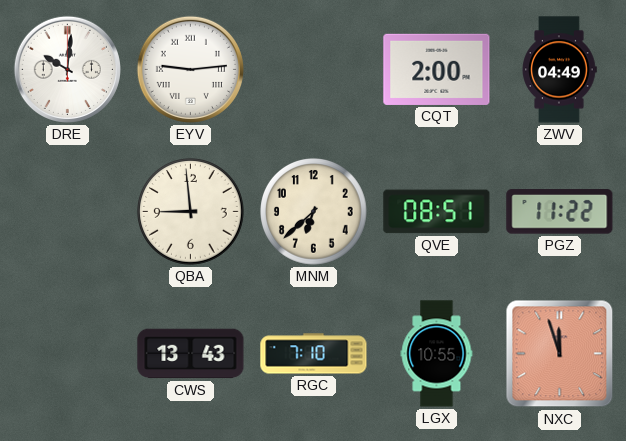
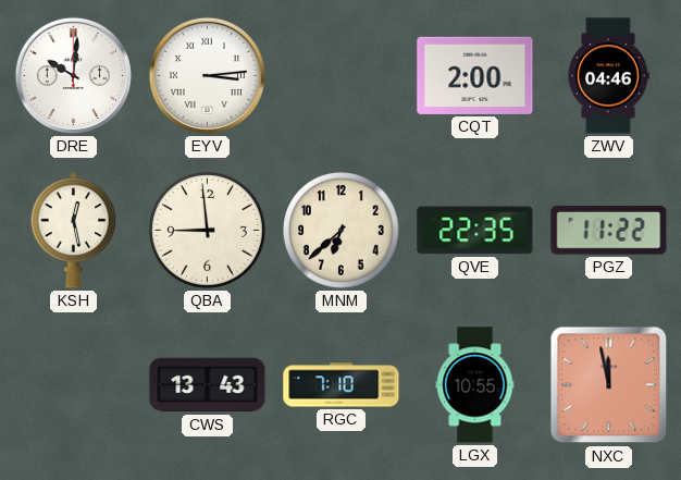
EYV: 9:14 -> 3:14 (207, 75)
ZWV: 04:49 -> 04:46 (608, 76)
KSH: none -> 12:28 (74, 231)
QVE: 08:51 -> 22:35 (475, 231)
NXC: 11:57 -> 11:58 (609, 385)
